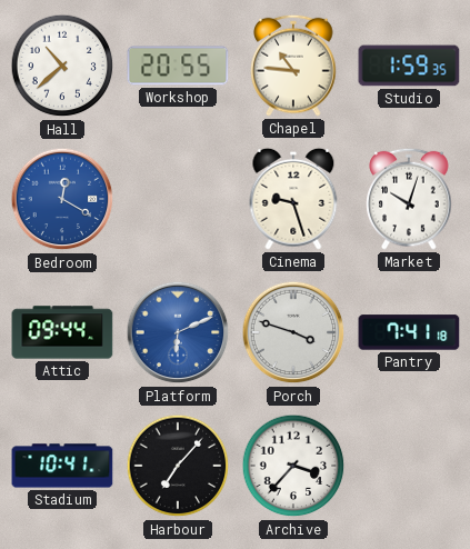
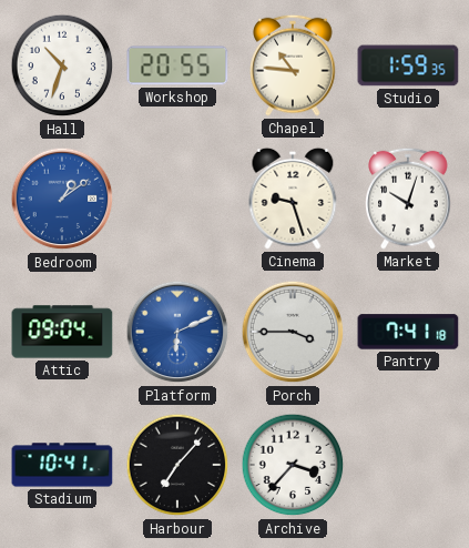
Hall: 10:38 -> 10:33 (62, 65)
Bedroom: 12:20 -> 1:09 (62, 199)
Attic: 09:44 -> 09:04 (62, 332)
Porch: 3:48 -> 3:45 (293, 332)
